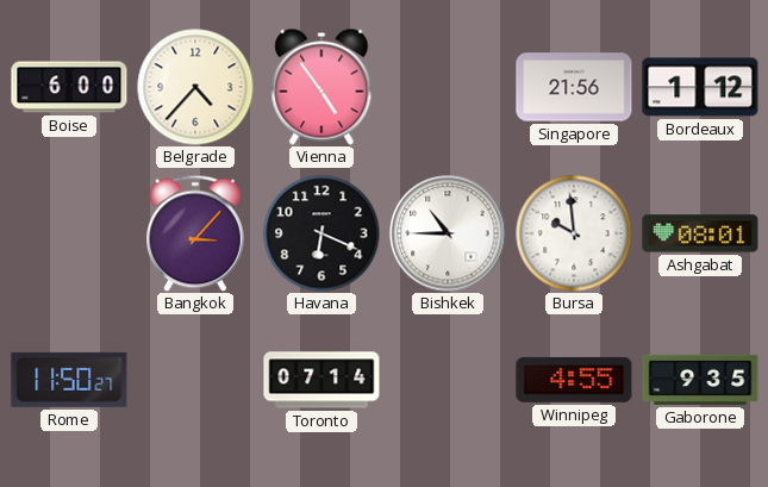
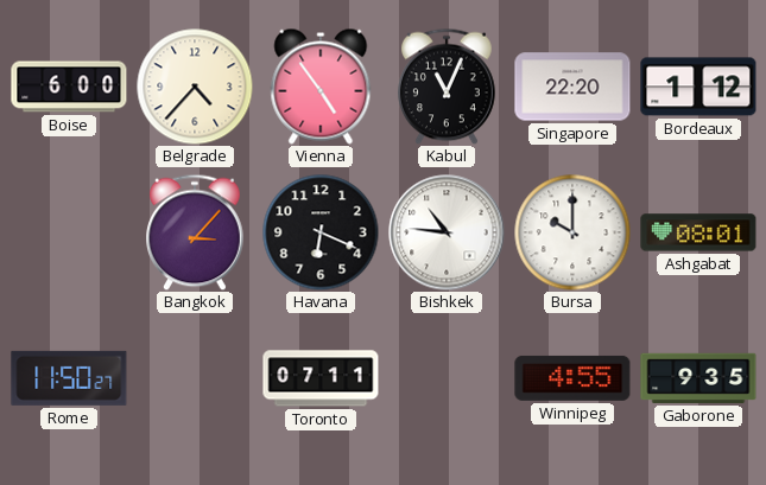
Kabul: none -> 11:04 (448, 87)
Singapore: 21:56 -> 22:20 (572, 87)
Bishkek: 10:45 -> 10:46 (447, 232)
Bursa: 9:59 -> 10:00 (572, 232)
Toronto: 07:14 -> 07:11 (321, 378)
